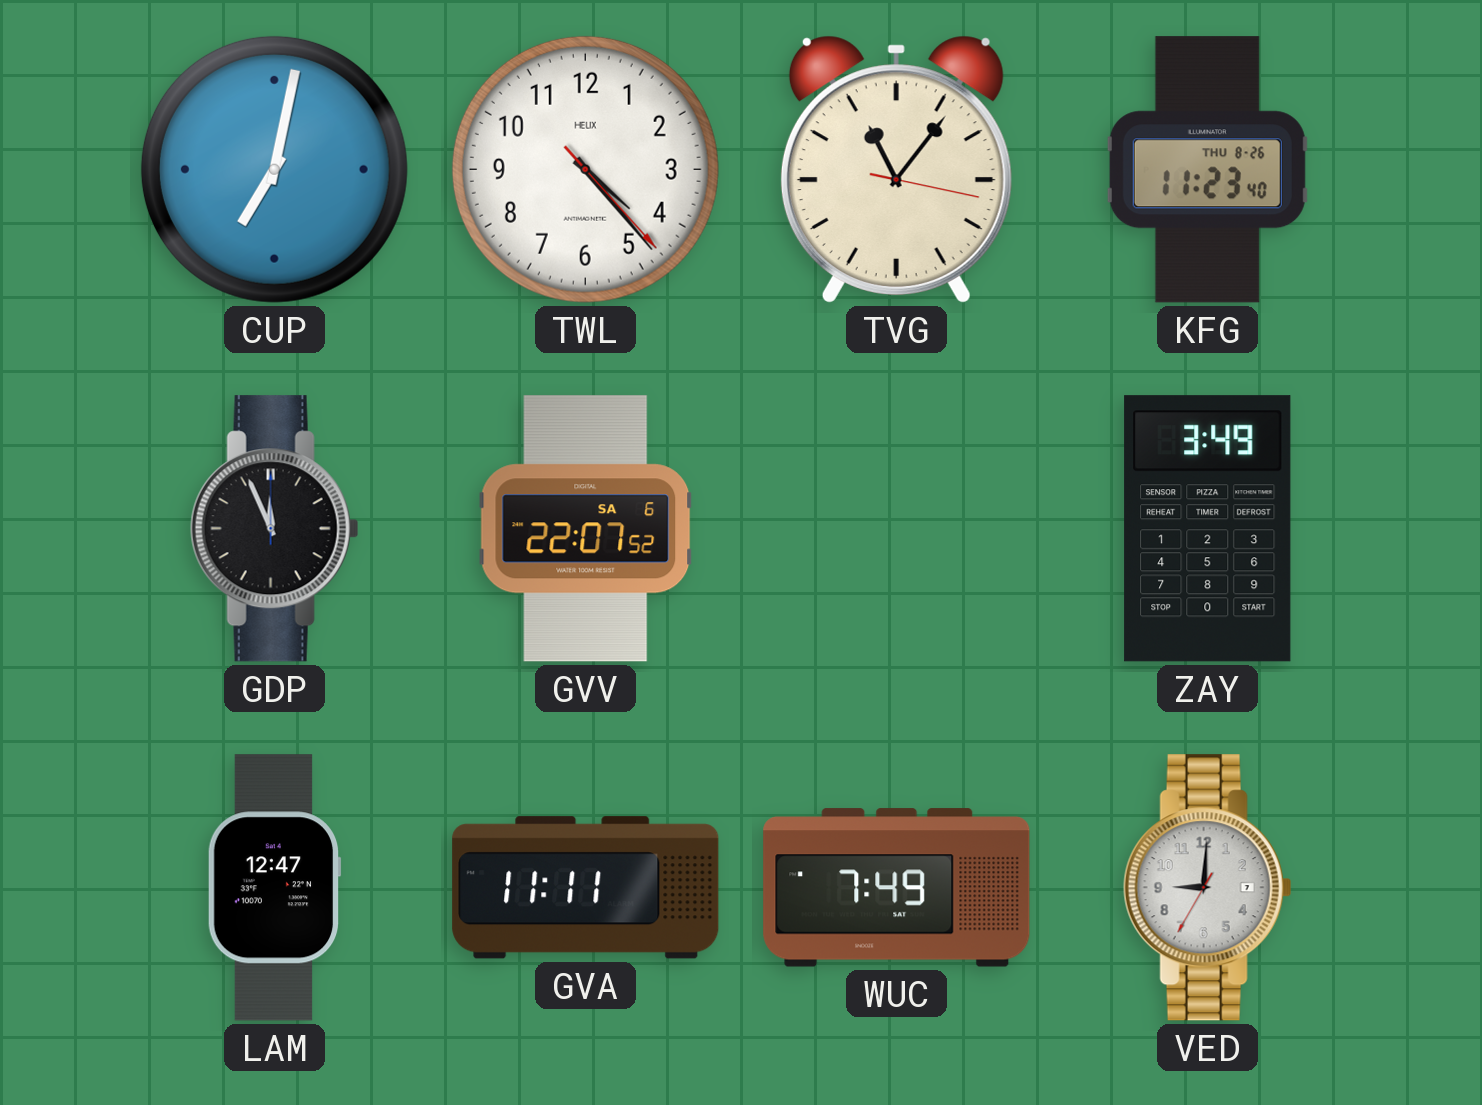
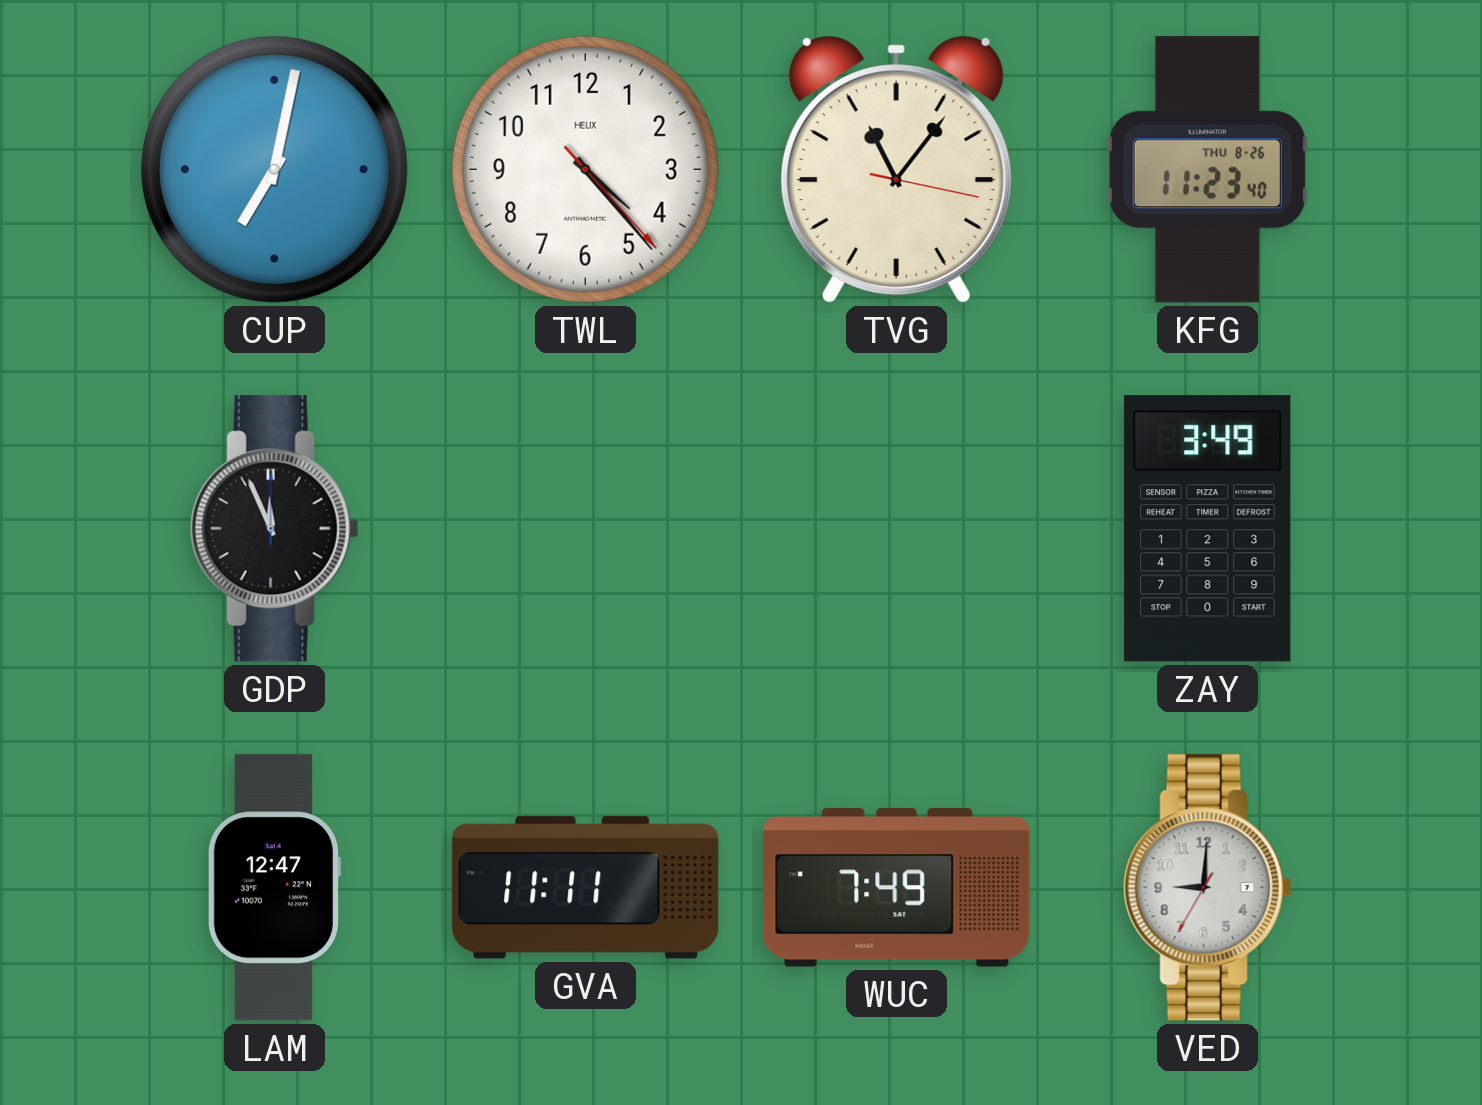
GVV: 22:07 -> none (586, 529)
